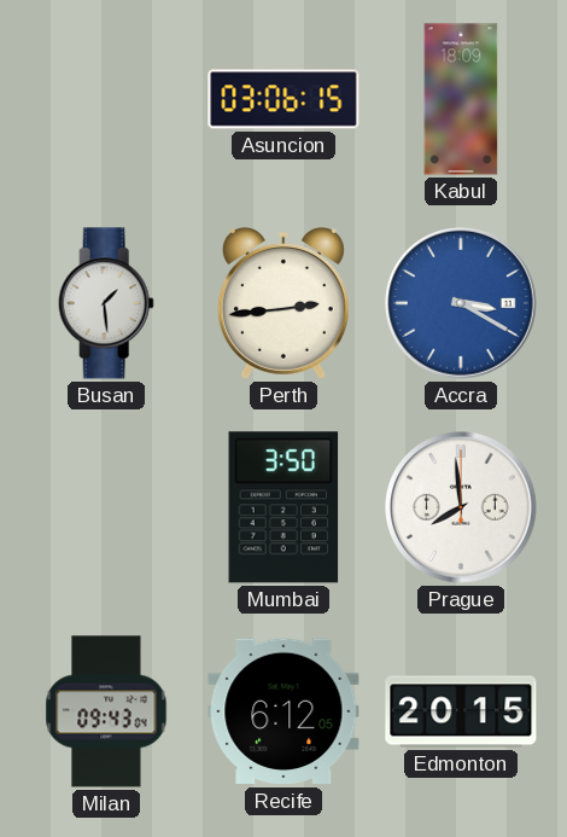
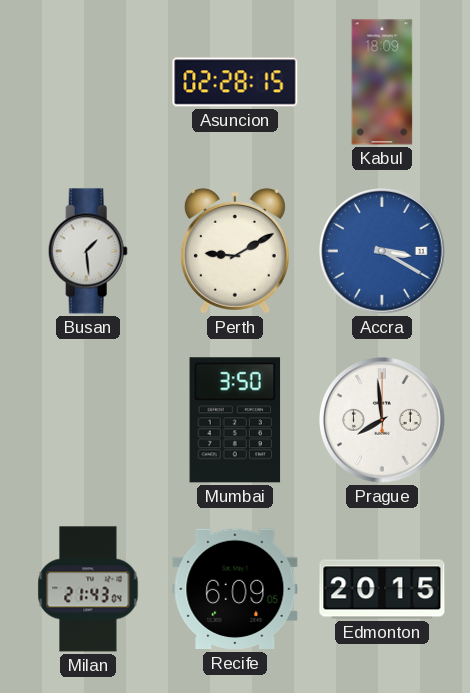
Asuncion: 03:06 -> 02:28 (235, 82)
Perth: 2:44 -> 9:10 (235, 251)
Milan: 09:43 -> 21:43 (88, 589)
Recife: 6:12 -> 6:09 (235, 589)
